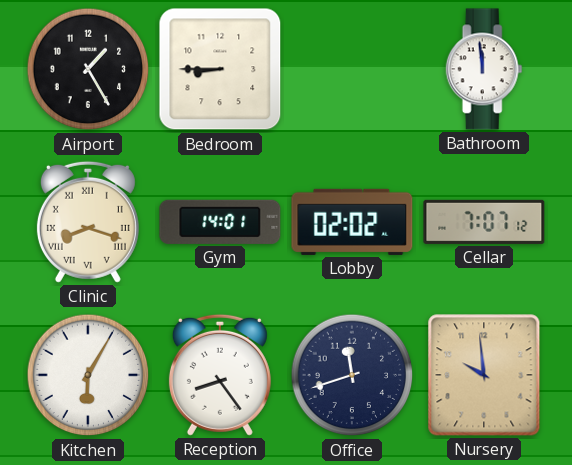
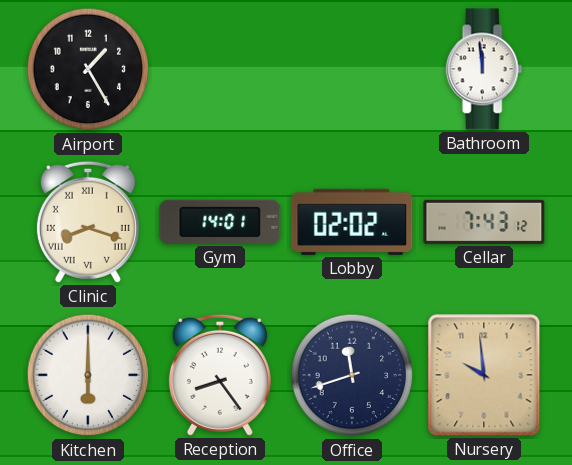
Bedroom: 8:45 -> none (220, 69)
Cellar: 7:07 -> 7:43 (484, 222)
Kitchen: 6:05 -> 6:00 (88, 375)
